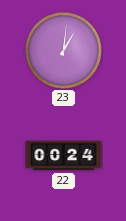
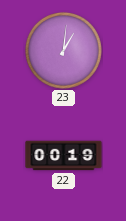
22: 00:24 -> 00:19 (64, 156)
